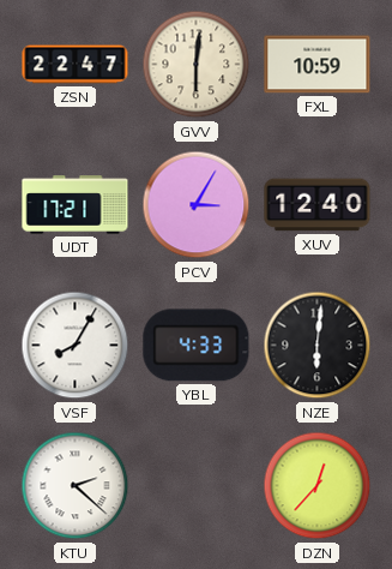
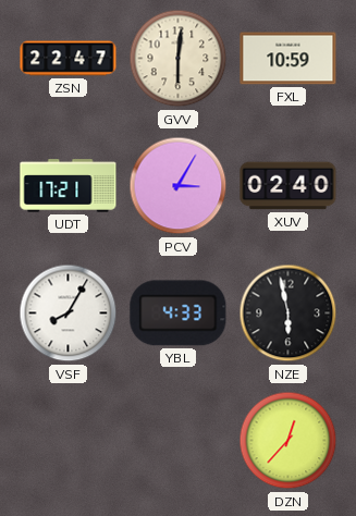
XUV: 12:40 -> 02:40 (289, 186)
NZE: 6:01 -> 5:58 (289, 314)
KTU: 2:22 -> none (76, 486)
